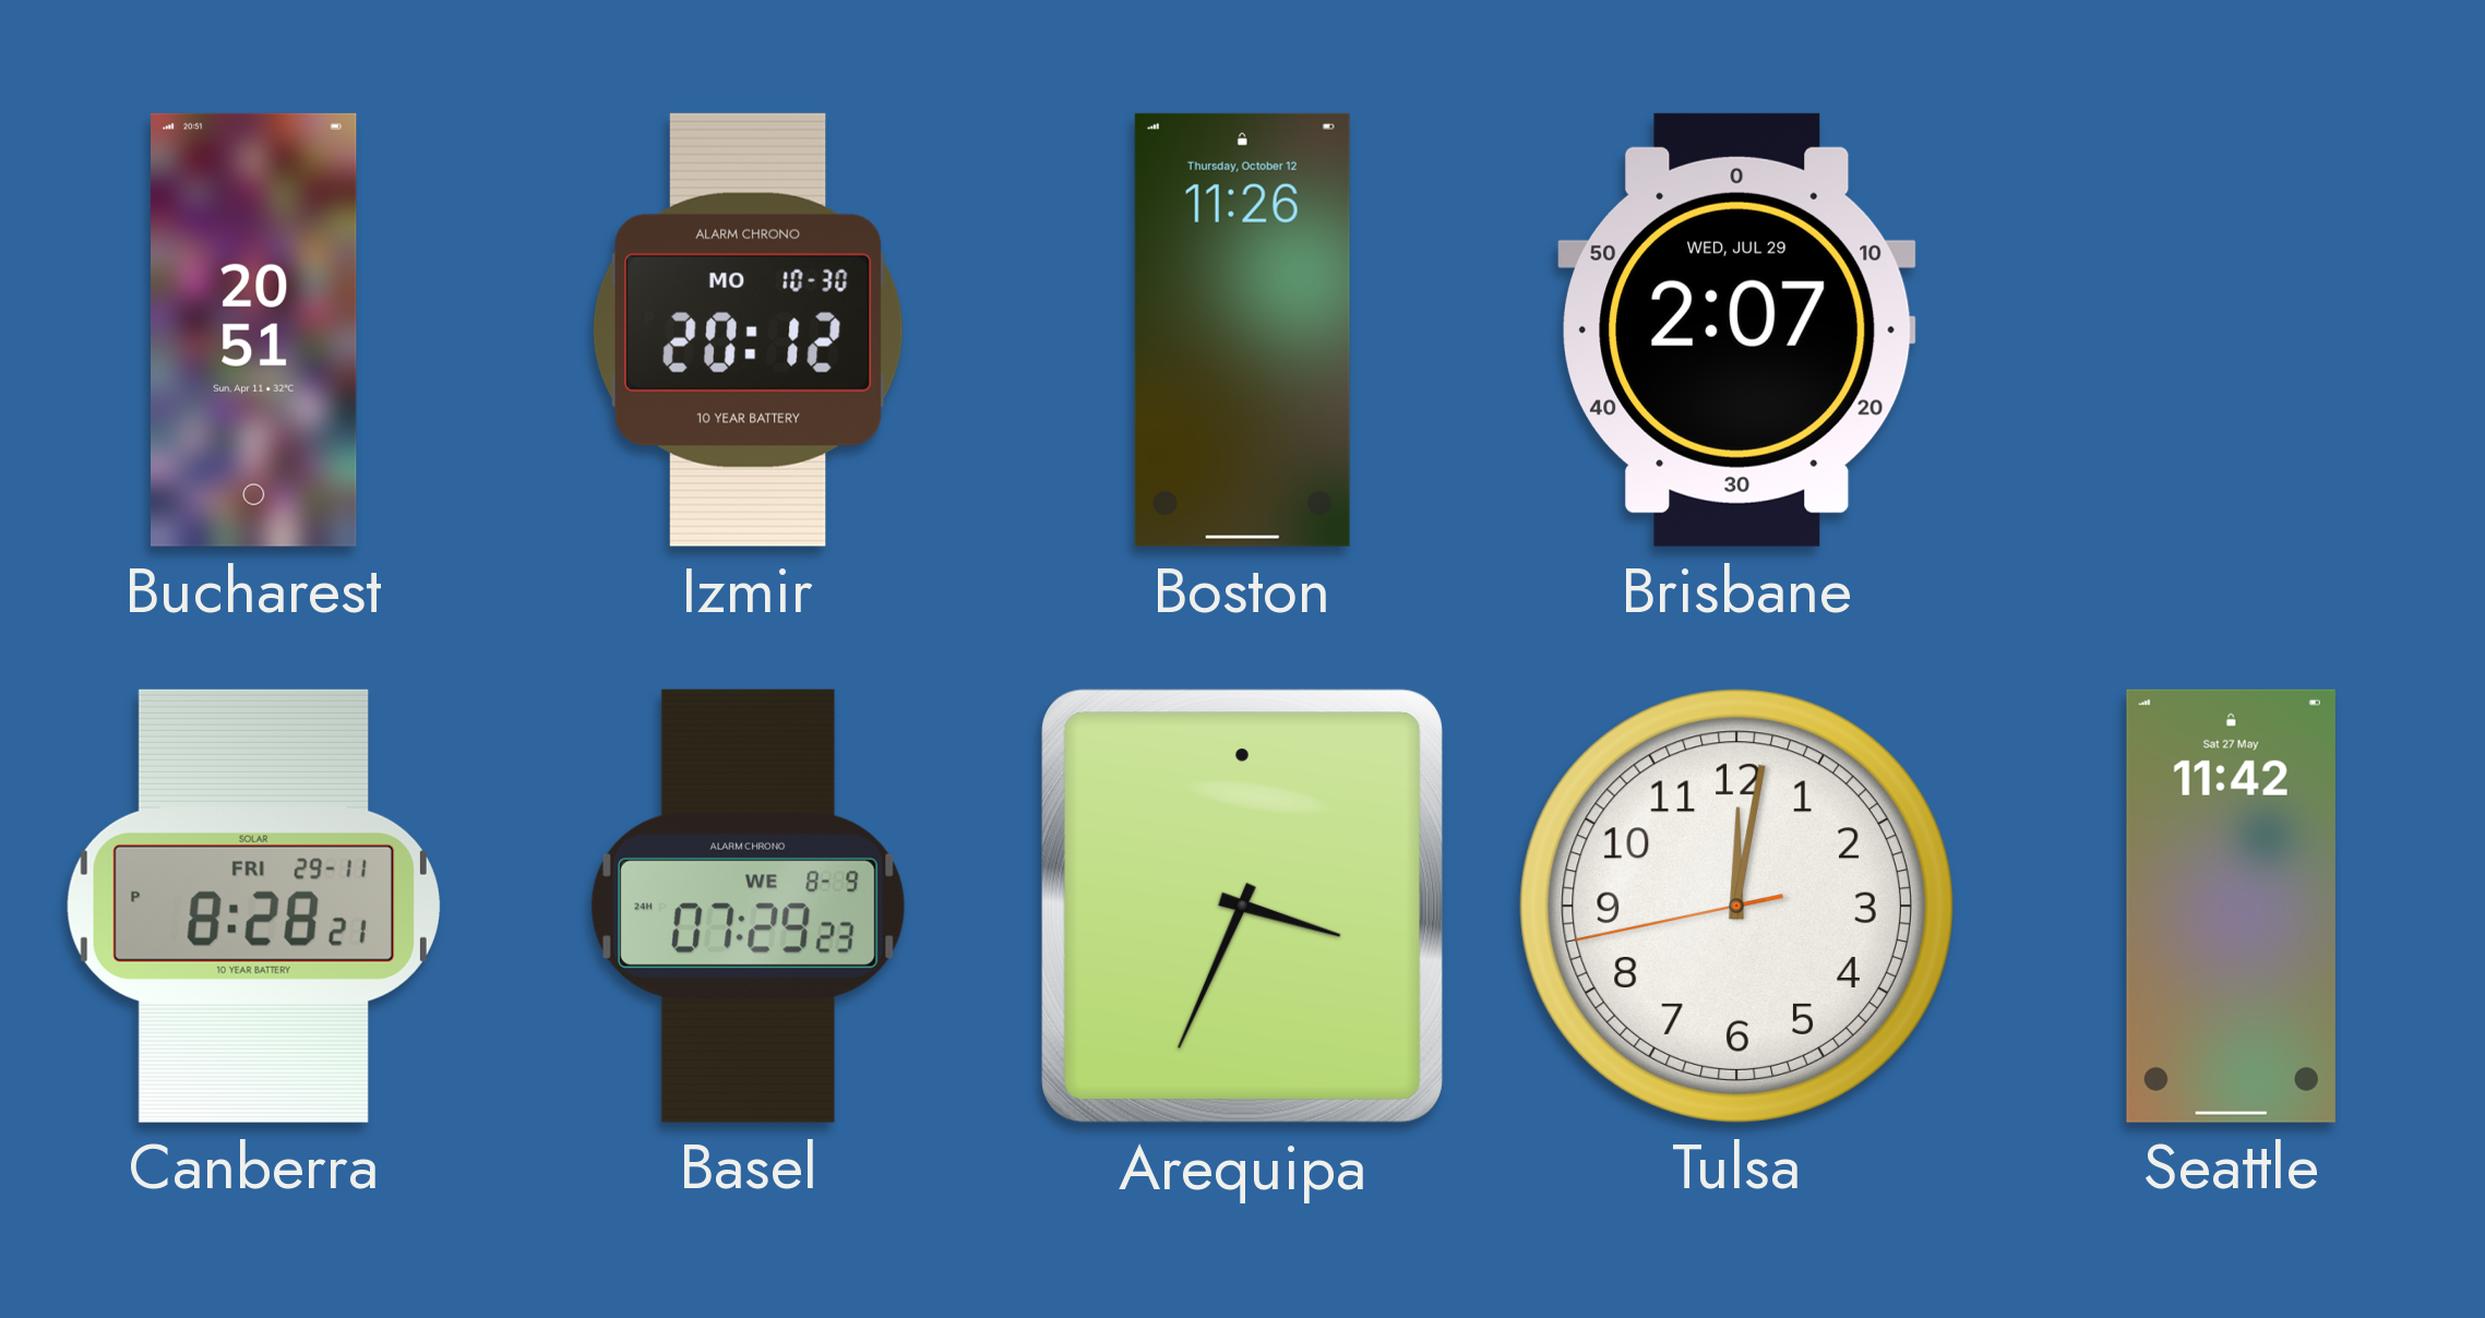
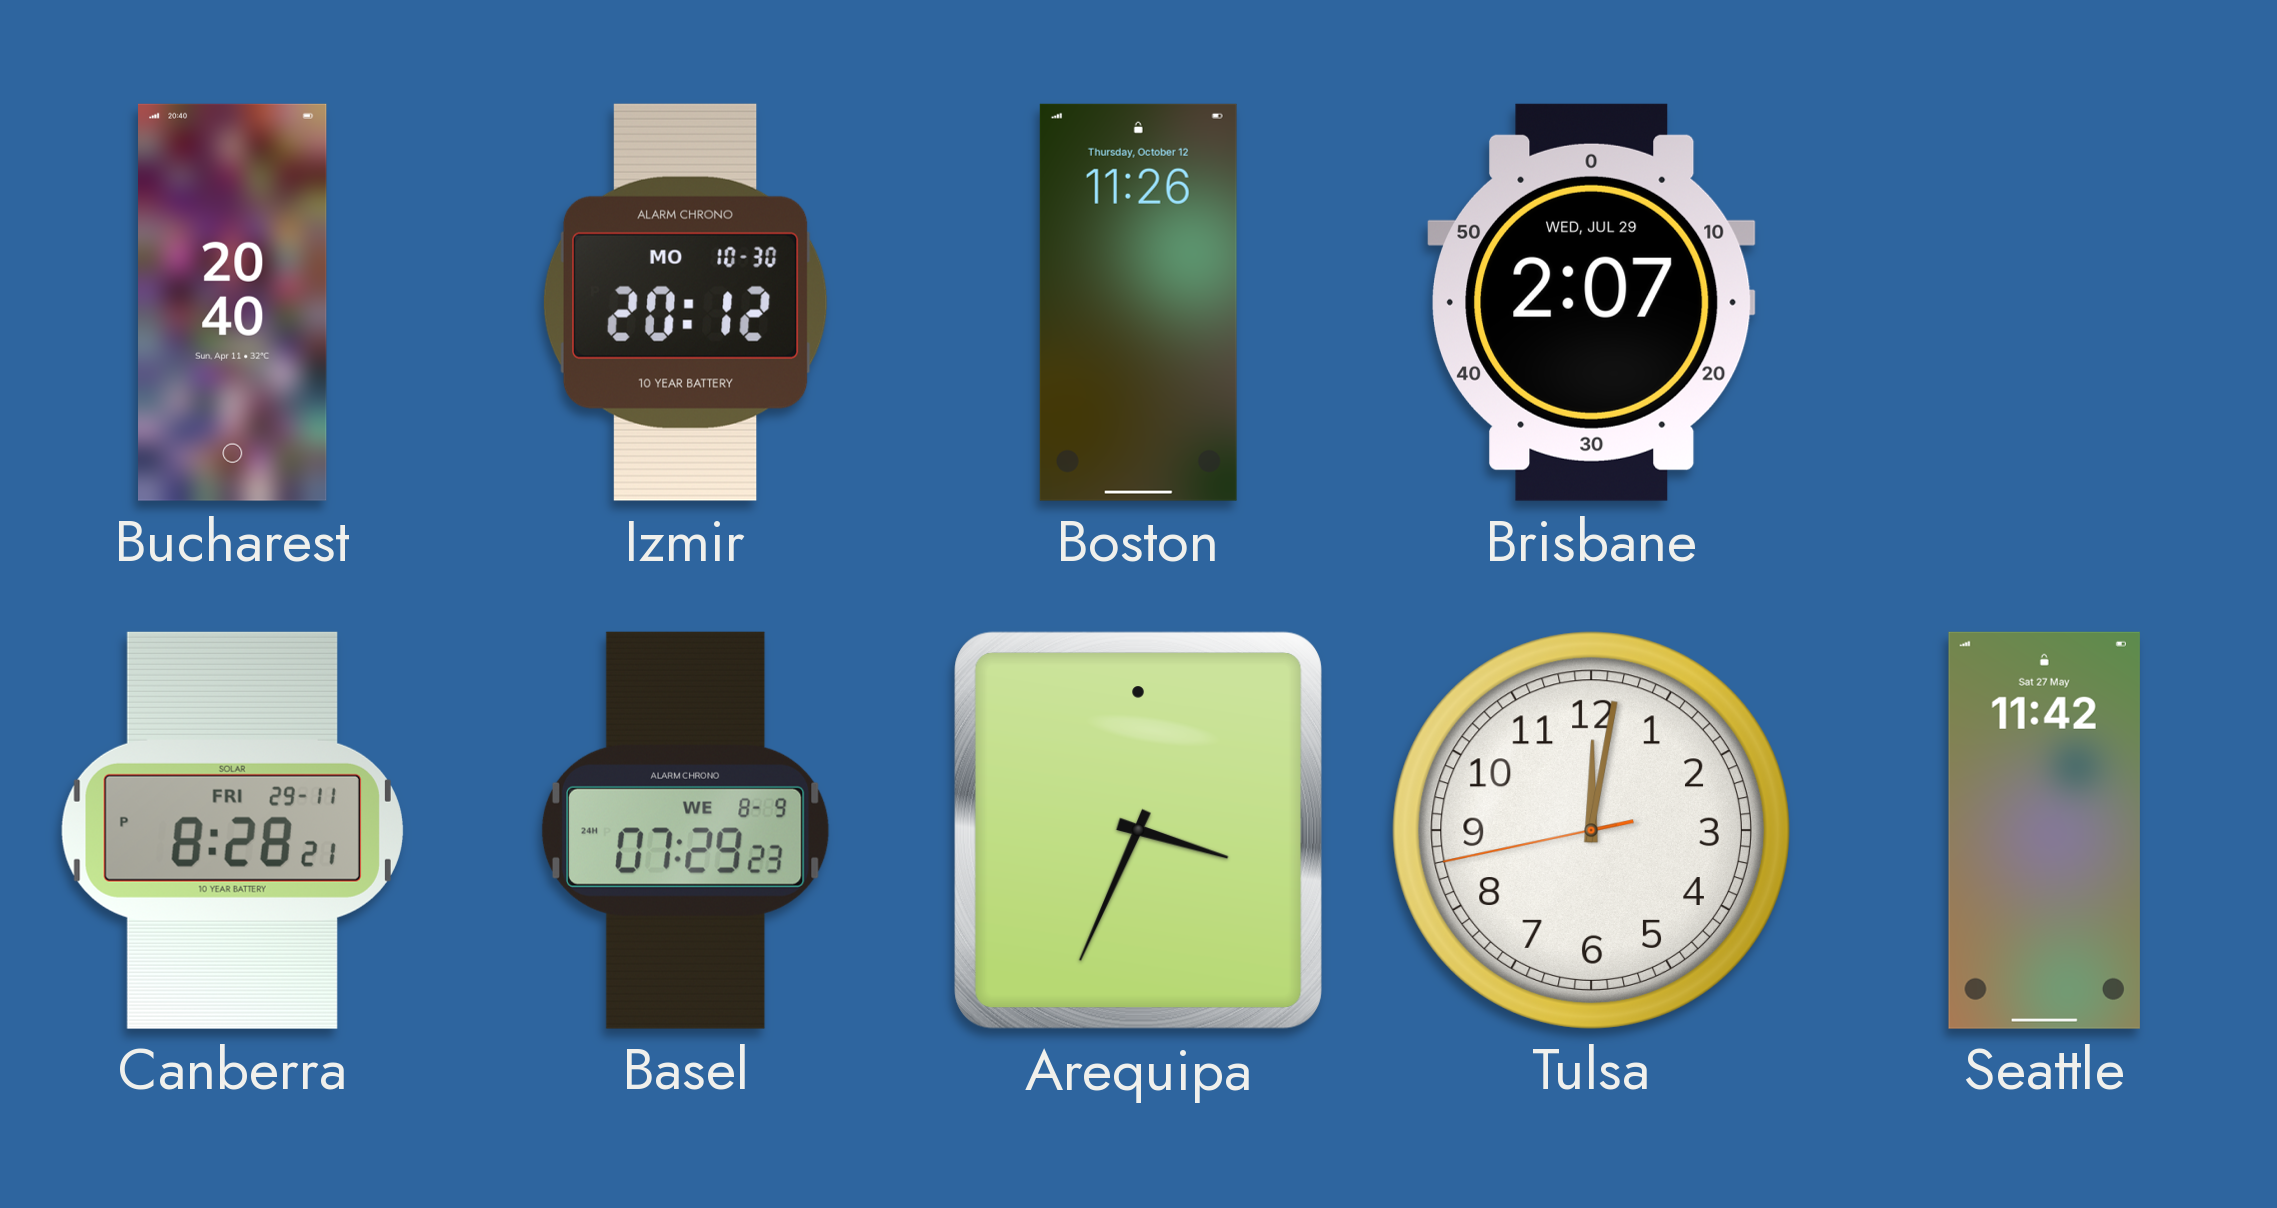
Bucharest: 20:51 -> 20:40 (233, 302)
